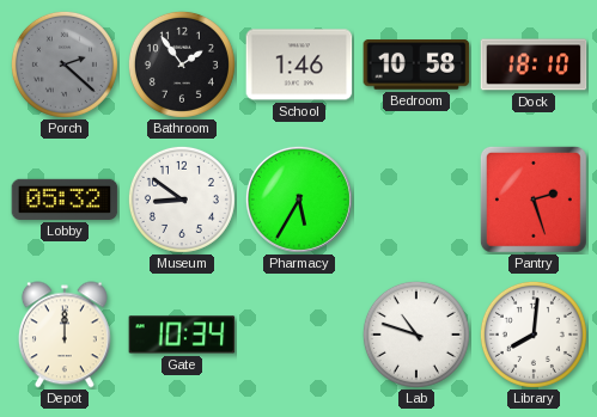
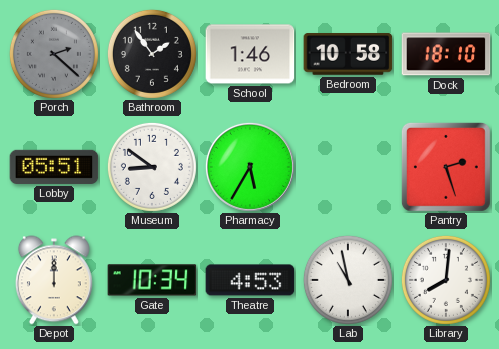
Lobby: 05:32 -> 05:51 (54, 167)
Theatre: none -> 4:53 (250, 280)
Lab: 10:48 -> 10:58 (348, 280)
